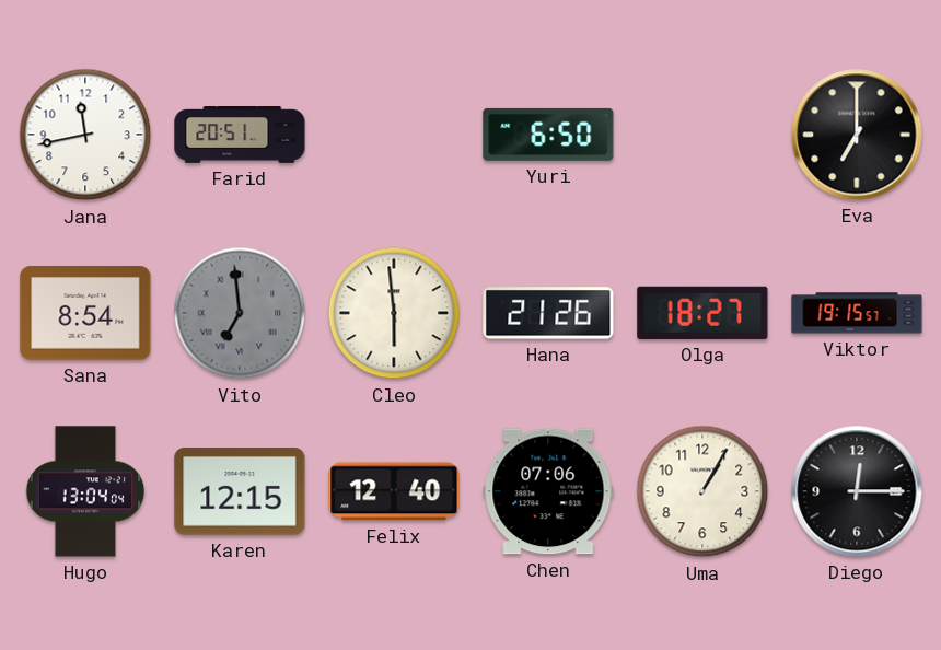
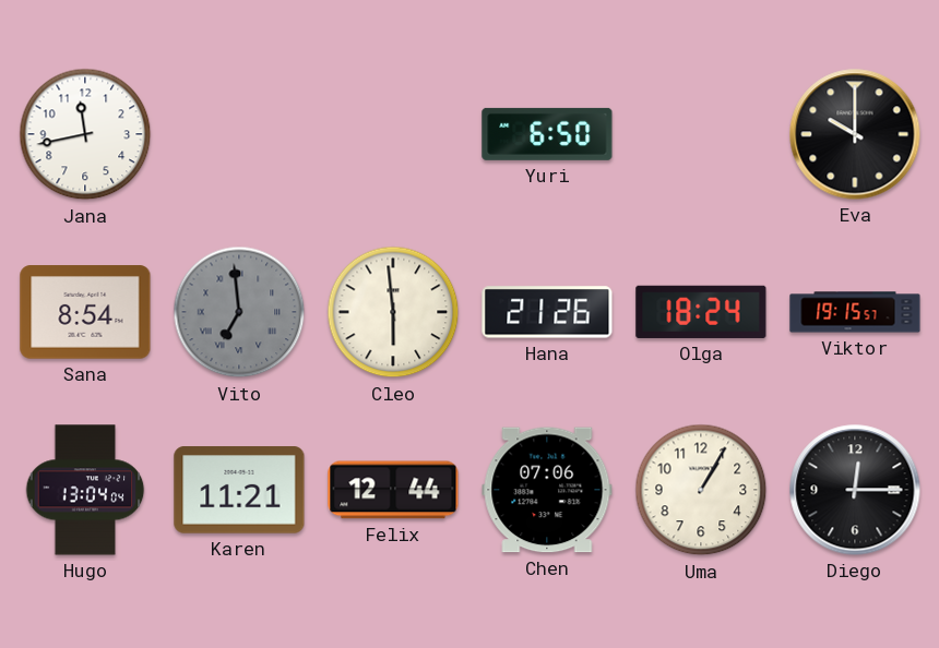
Farid: 20:51 -> none (240, 135)
Eva: 7:00 -> 10:00 (855, 134)
Olga: 18:27 -> 18:24 (701, 312)
Karen: 12:15 -> 11:21 (239, 490)
Felix: 12:40 -> 12:44 (393, 490)
